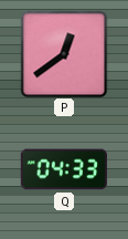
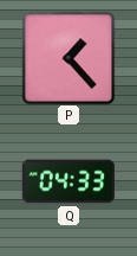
P: 12:39 -> 1:23 (68, 58)
